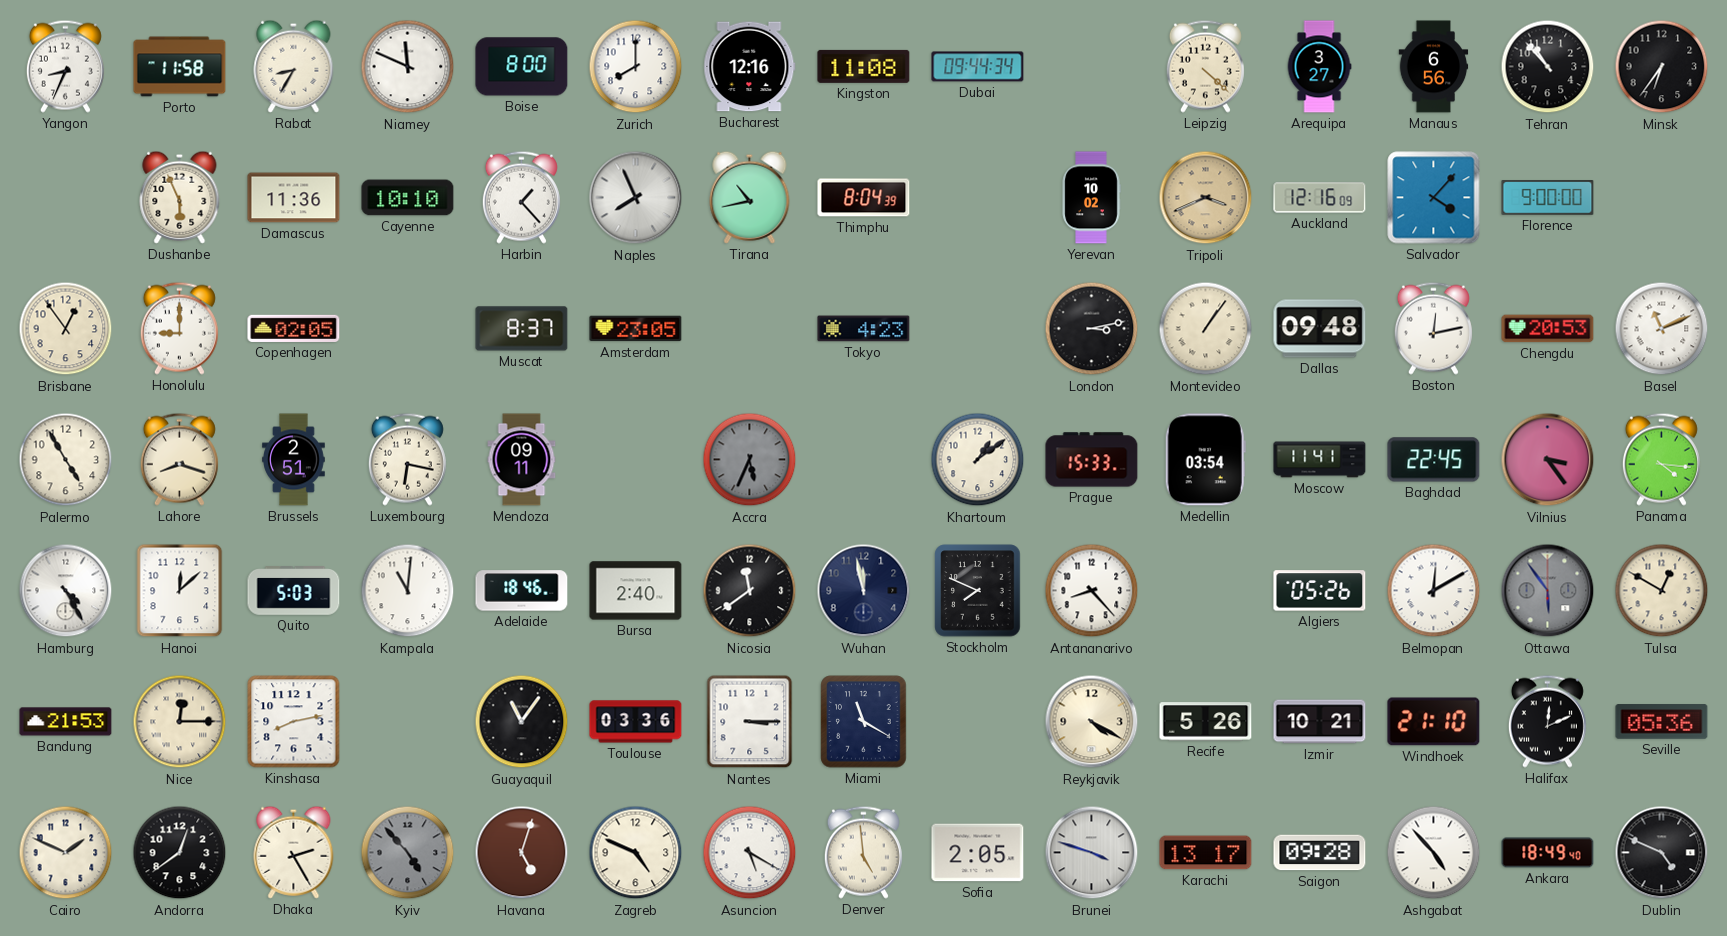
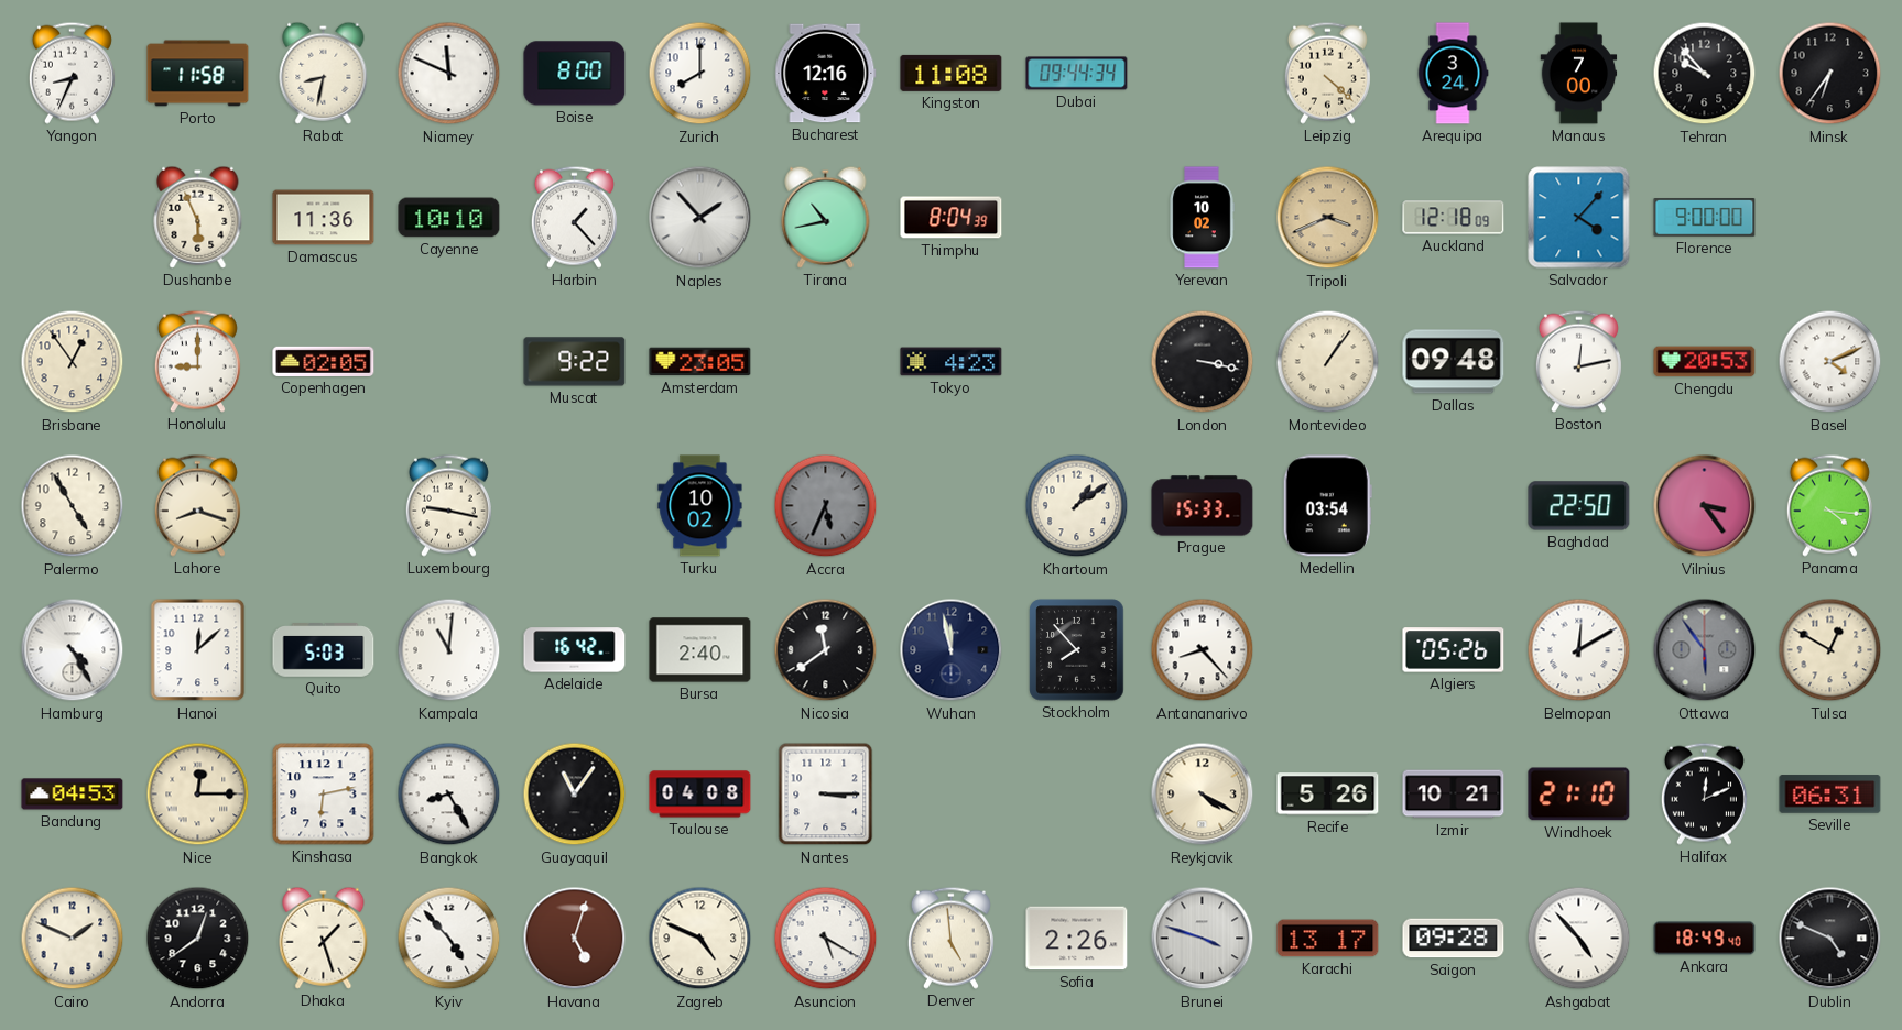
Rabat: 8:35 -> 8:32 (324, 73)
Arequipa: 3:27 -> 3:24 (1453, 74)
Manaus: 6:56 -> 7:00 (1579, 74)
Tehran: 10:53 -> 9:53 (1705, 74)
Naples: 7:56 -> 1:53 (700, 218)
Auckland: 12:16 -> 12:18 (1454, 218)
Muscat: 8:37 -> 9:22 (575, 362)
London: 3:13 -> 3:17 (1203, 362)
Basel: 11:11 -> 4:11 (1830, 362)
Brussels: 2:51 -> none (294, 460)
Luxembourg: 6:17 -> 9:17 (448, 505)
Mendoza: 09:11 -> none (522, 460)
Turku: none -> 10:02 (700, 506)
Moscow: 11:41 -> none (1320, 460)
Baghdad: 22:45 -> 22:50 (1579, 506)
Adelaide: 18:46 -> 16:42 (575, 650)
Stockholm: 7:49 -> 7:53 (1077, 650)
Bandung: 21:53 -> 04:53 (73, 795)
Kinshasa: 8:13 -> 6:13 (324, 795)
Bangkok: none -> 8:25 (449, 795)
Toulouse: 03:36 -> 04:08 (700, 795)
Miami: 11:20 -> none (864, 722)
Seville: 05:36 -> 06:31 (1830, 795)
Dhaka: 2:25 -> 1:27 (324, 938)
Kyiv dial: grey -> white (449, 939)
Sofia: 2:05 -> 2:26 (1077, 939)
